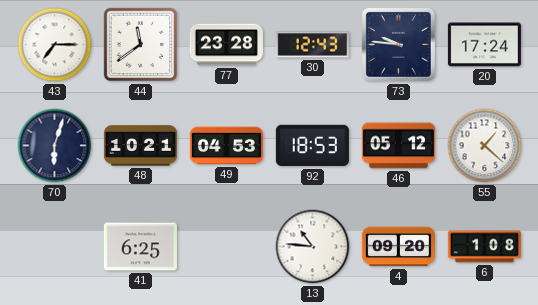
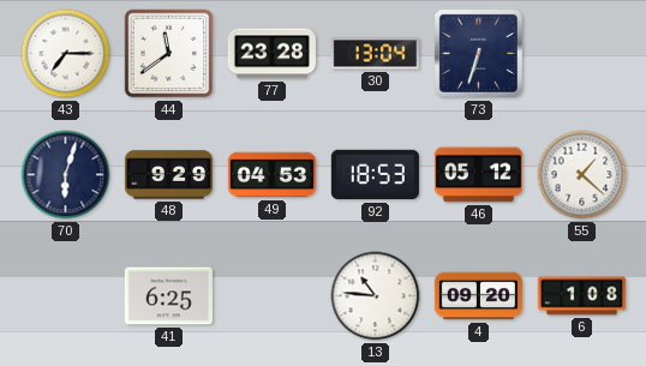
30: 12:43 -> 13:04 (375, 54)
73: 9:46 -> 6:33 (478, 53)
20: 17:24 -> none (484, 45)
48: 10:21 -> 9:29 (168, 175)
